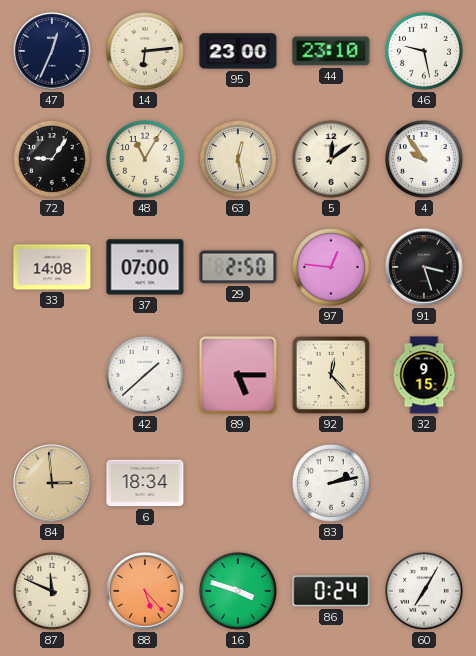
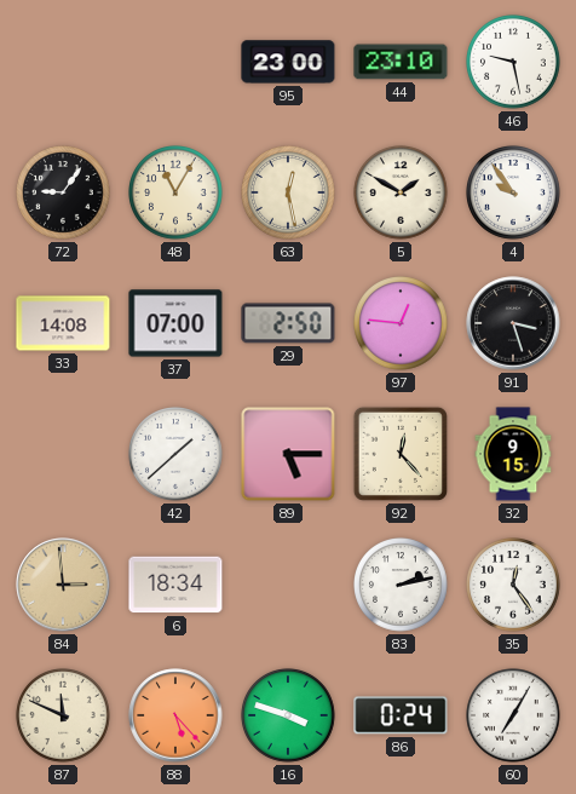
47: 12:34 -> none (52, 51)
14: 6:14 -> none (145, 52)
5: 12:09 -> 1:50 (401, 194)
35: none -> 12:24 (513, 586)
